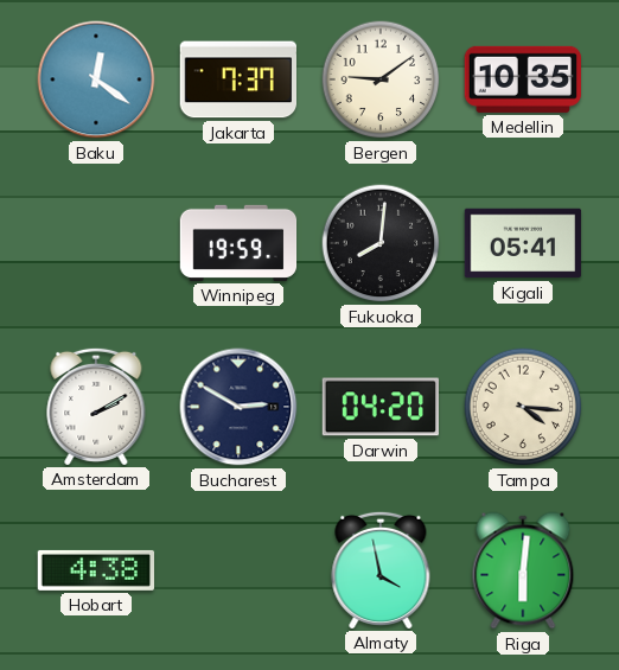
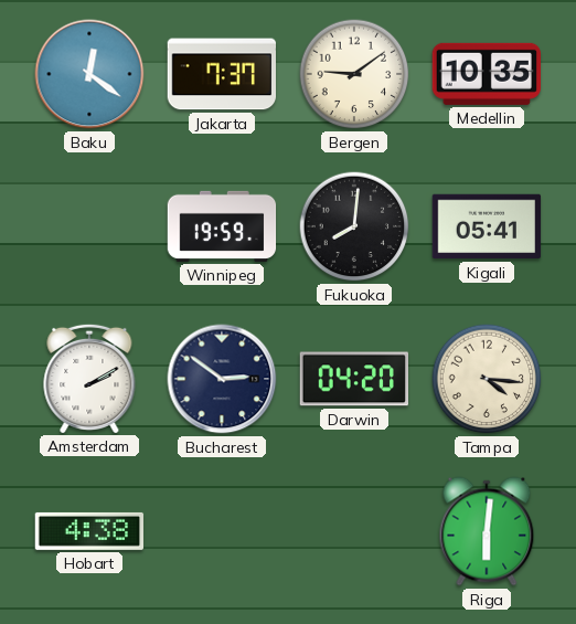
Bucharest: 2:50 -> 2:51 (222, 379)
Almaty: 3:58 -> none (381, 569)
